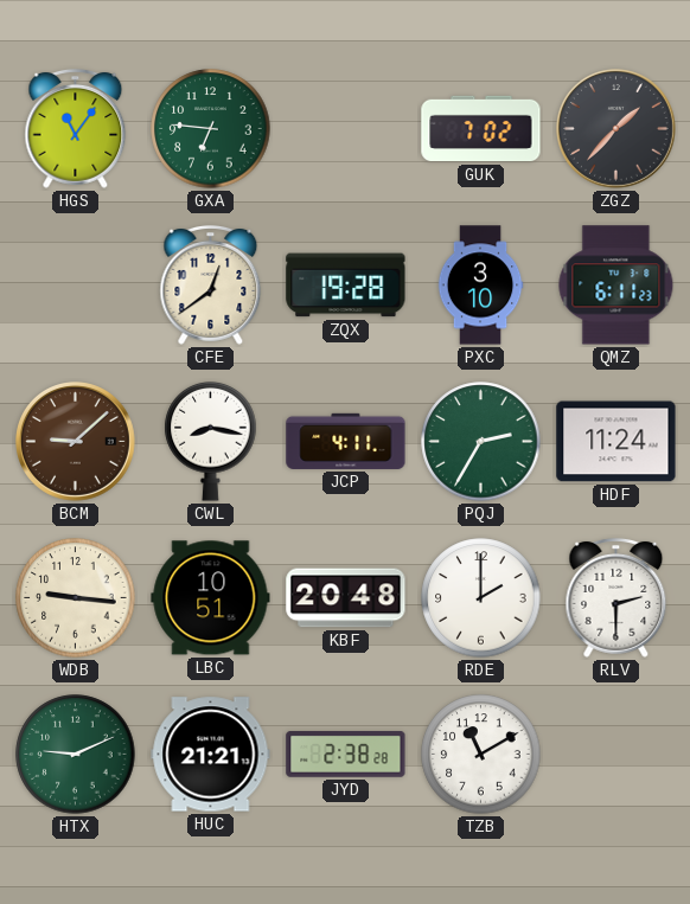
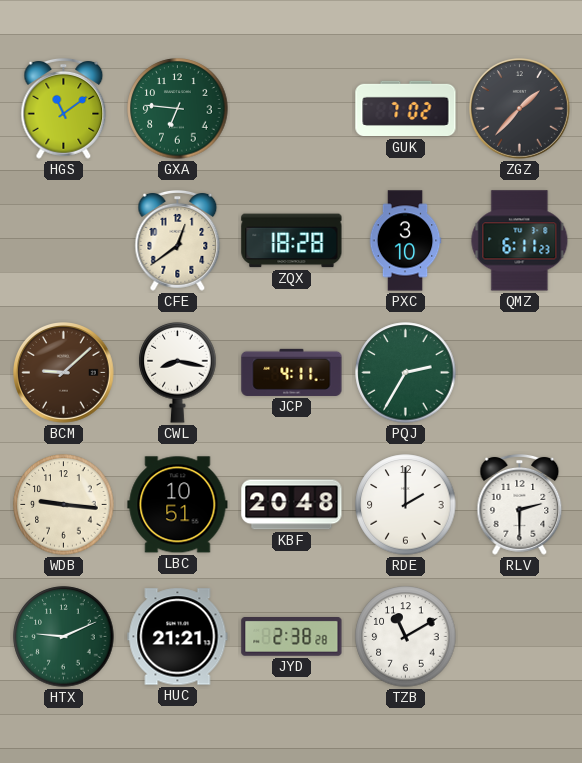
HGS: 11:06 -> 11:09 (64, 109)
ZQX: 19:28 -> 18:28 (292, 241)
HDF: 11:24 -> none (616, 442)
